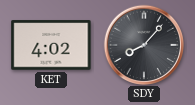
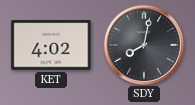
SDY: 8:07 -> 8:02 (143, 44)
